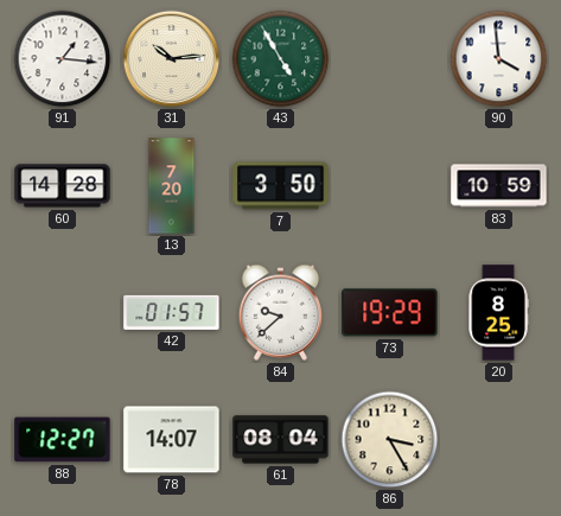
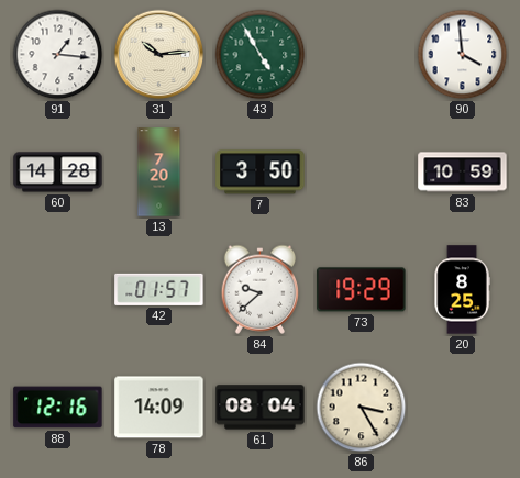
88: 12:27 -> 12:16 (58, 408)
78: 14:07 -> 14:09 (159, 408)
